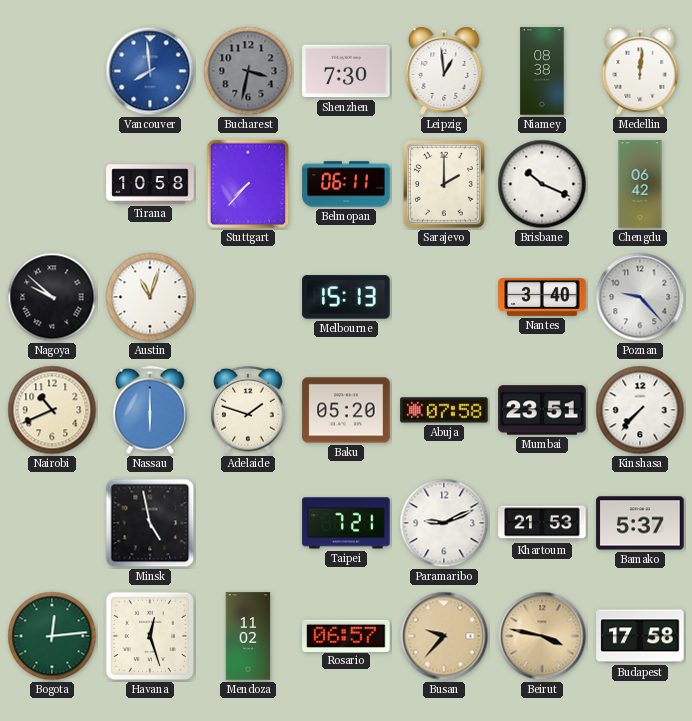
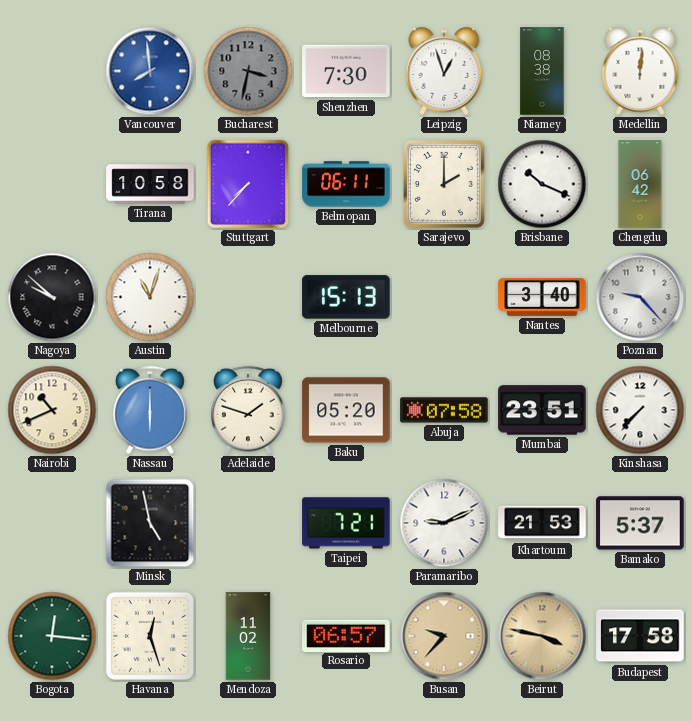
Leipzig: 12:59 -> 12:57 (444, 72)
Bogota: 12:14 -> 12:16 (52, 636)
